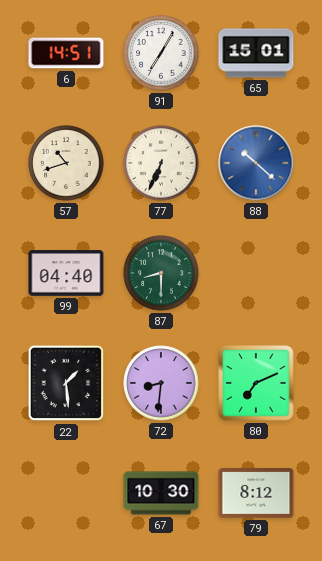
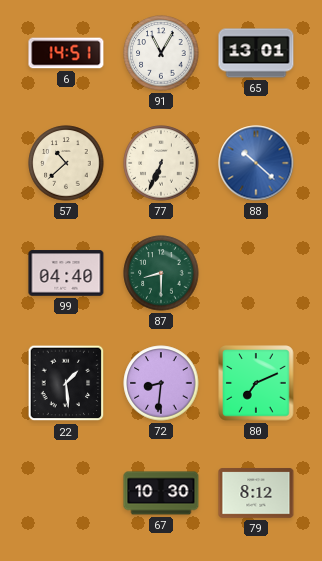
91: 7:05 -> 11:05 (161, 53)
65: 15:01 -> 13:01 (256, 53)
57: 10:42 -> 10:38 (66, 163)
